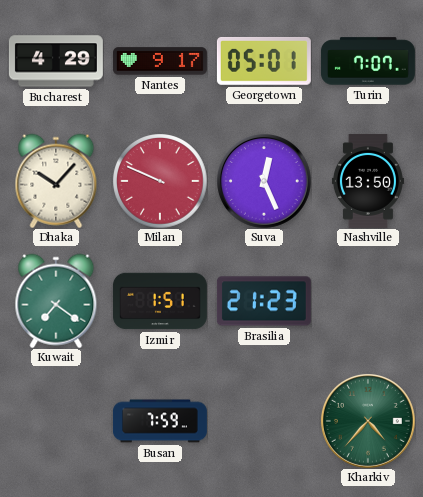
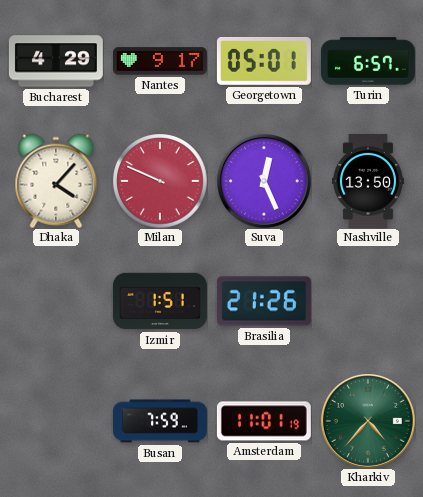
Turin: 7:07 -> 6:57 (368, 61)
Dhaka: 10:07 -> 4:07 (56, 181)
Kuwait: 7:21 -> none (56, 301)
Brasilia: 21:23 -> 21:26 (264, 301)
Amsterdam: none -> 11:01 (264, 421)
